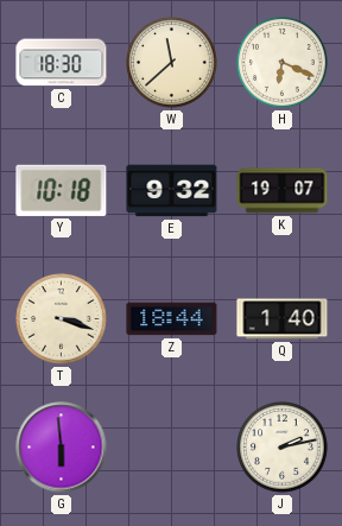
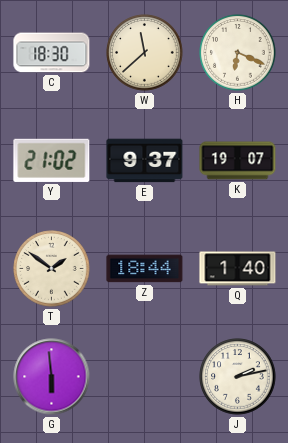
Y: 10:18 -> 21:02 (52, 160)
E: 9:32 -> 9:37 (145, 161)
T: 3:18 -> 1:51 (52, 269)
